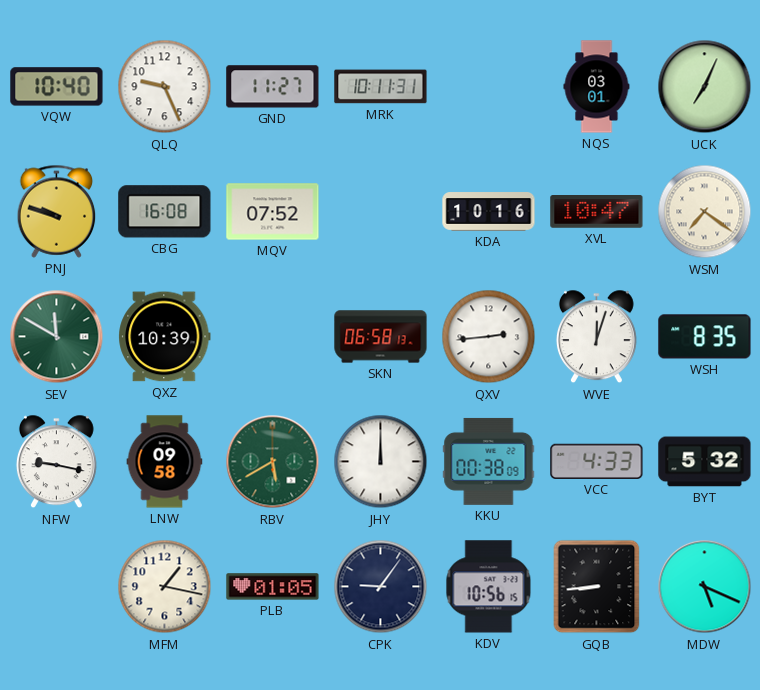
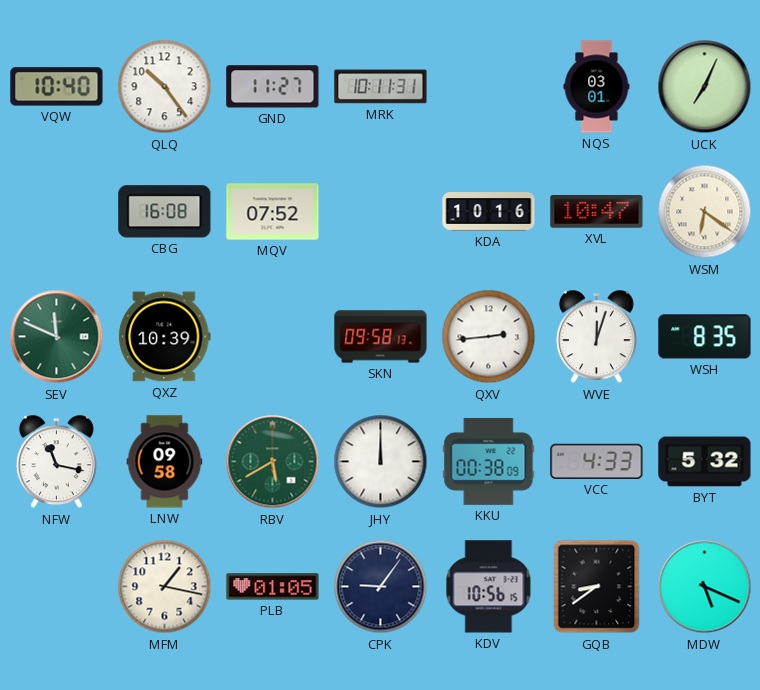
QLQ: 9:26 -> 10:24 (165, 87)
PNJ: 9:48 -> none (57, 211)
WSM: 7:21 -> 6:21 (705, 212)
SEV: 11:50 -> 11:49 (57, 337)
SKN: 06:58 -> 09:58 (381, 337)
NFW: 9:17 -> 11:17 (56, 462)
GQB: 8:44 -> 8:39 (597, 587)
